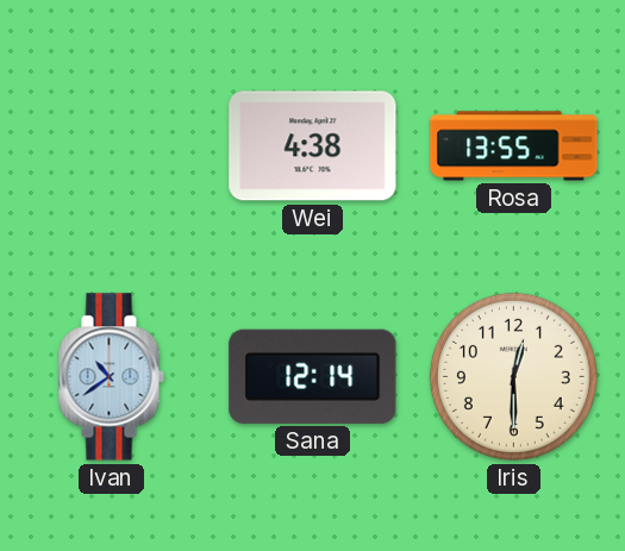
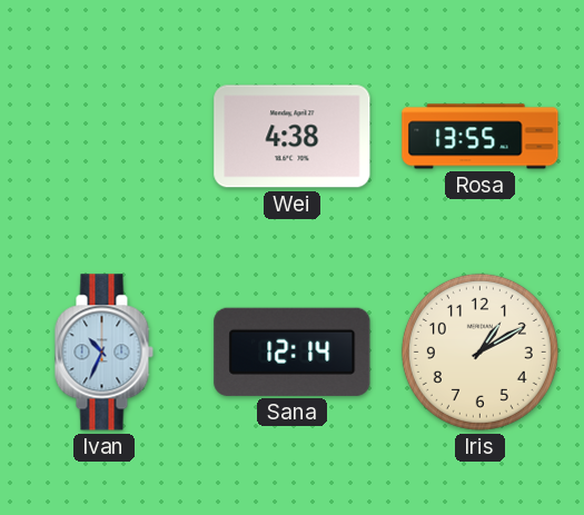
Ivan: 10:39 -> 10:34 (103, 353)
Iris: 12:30 -> 1:10 (479, 351)
